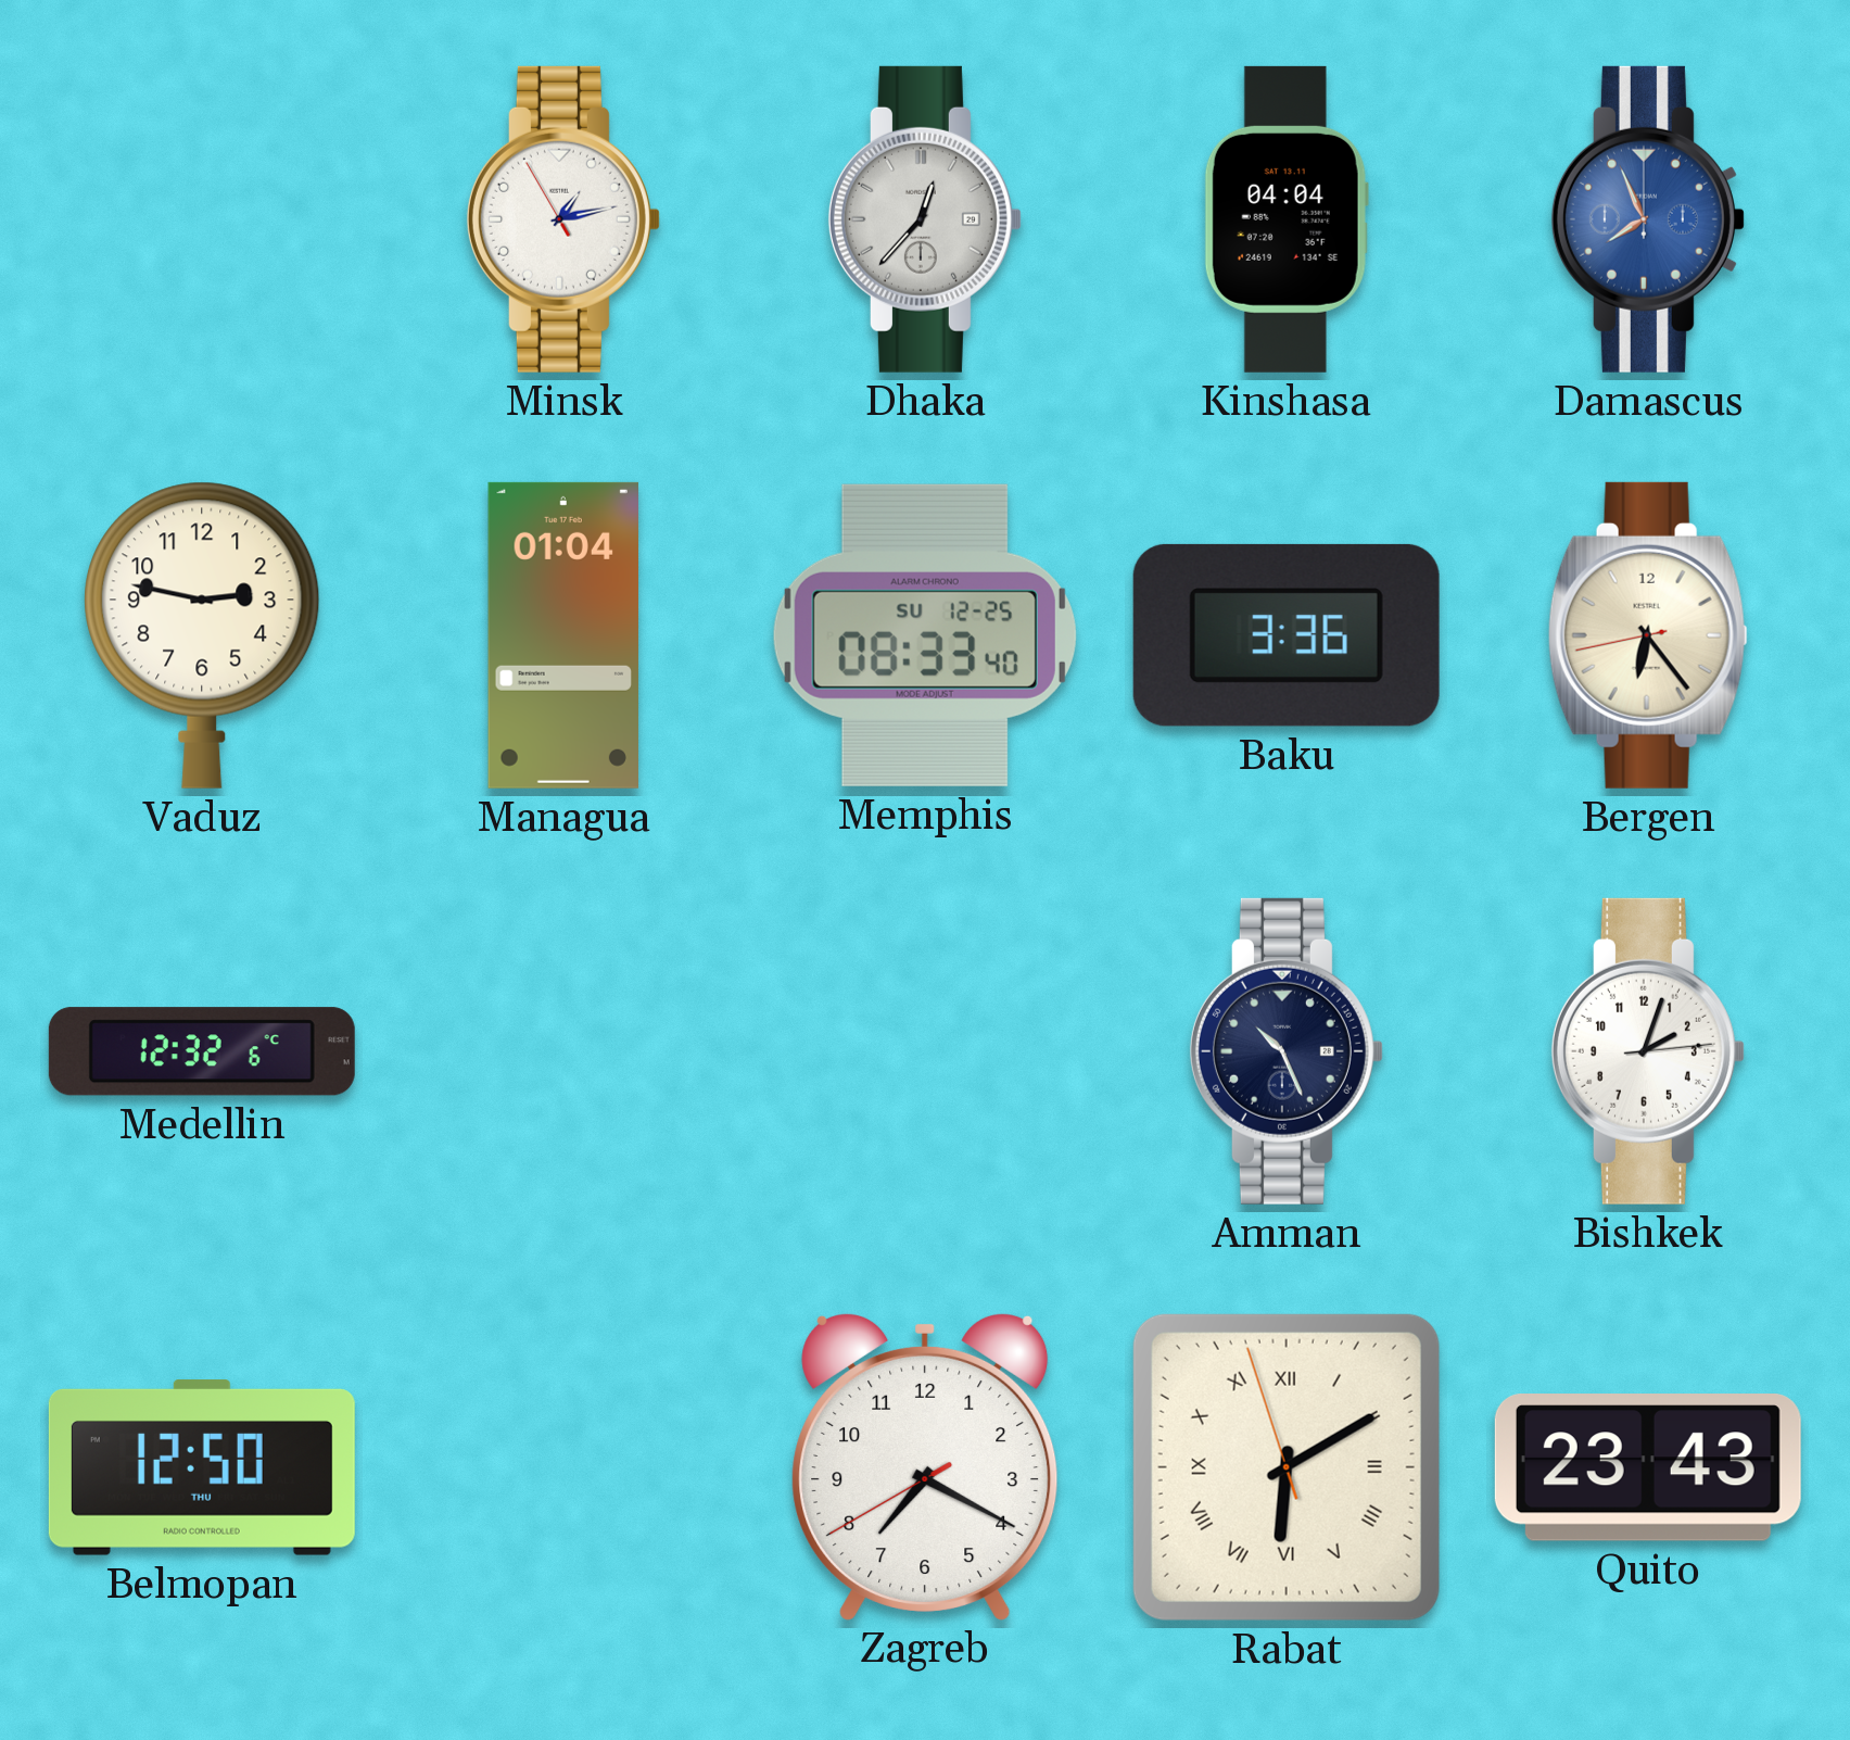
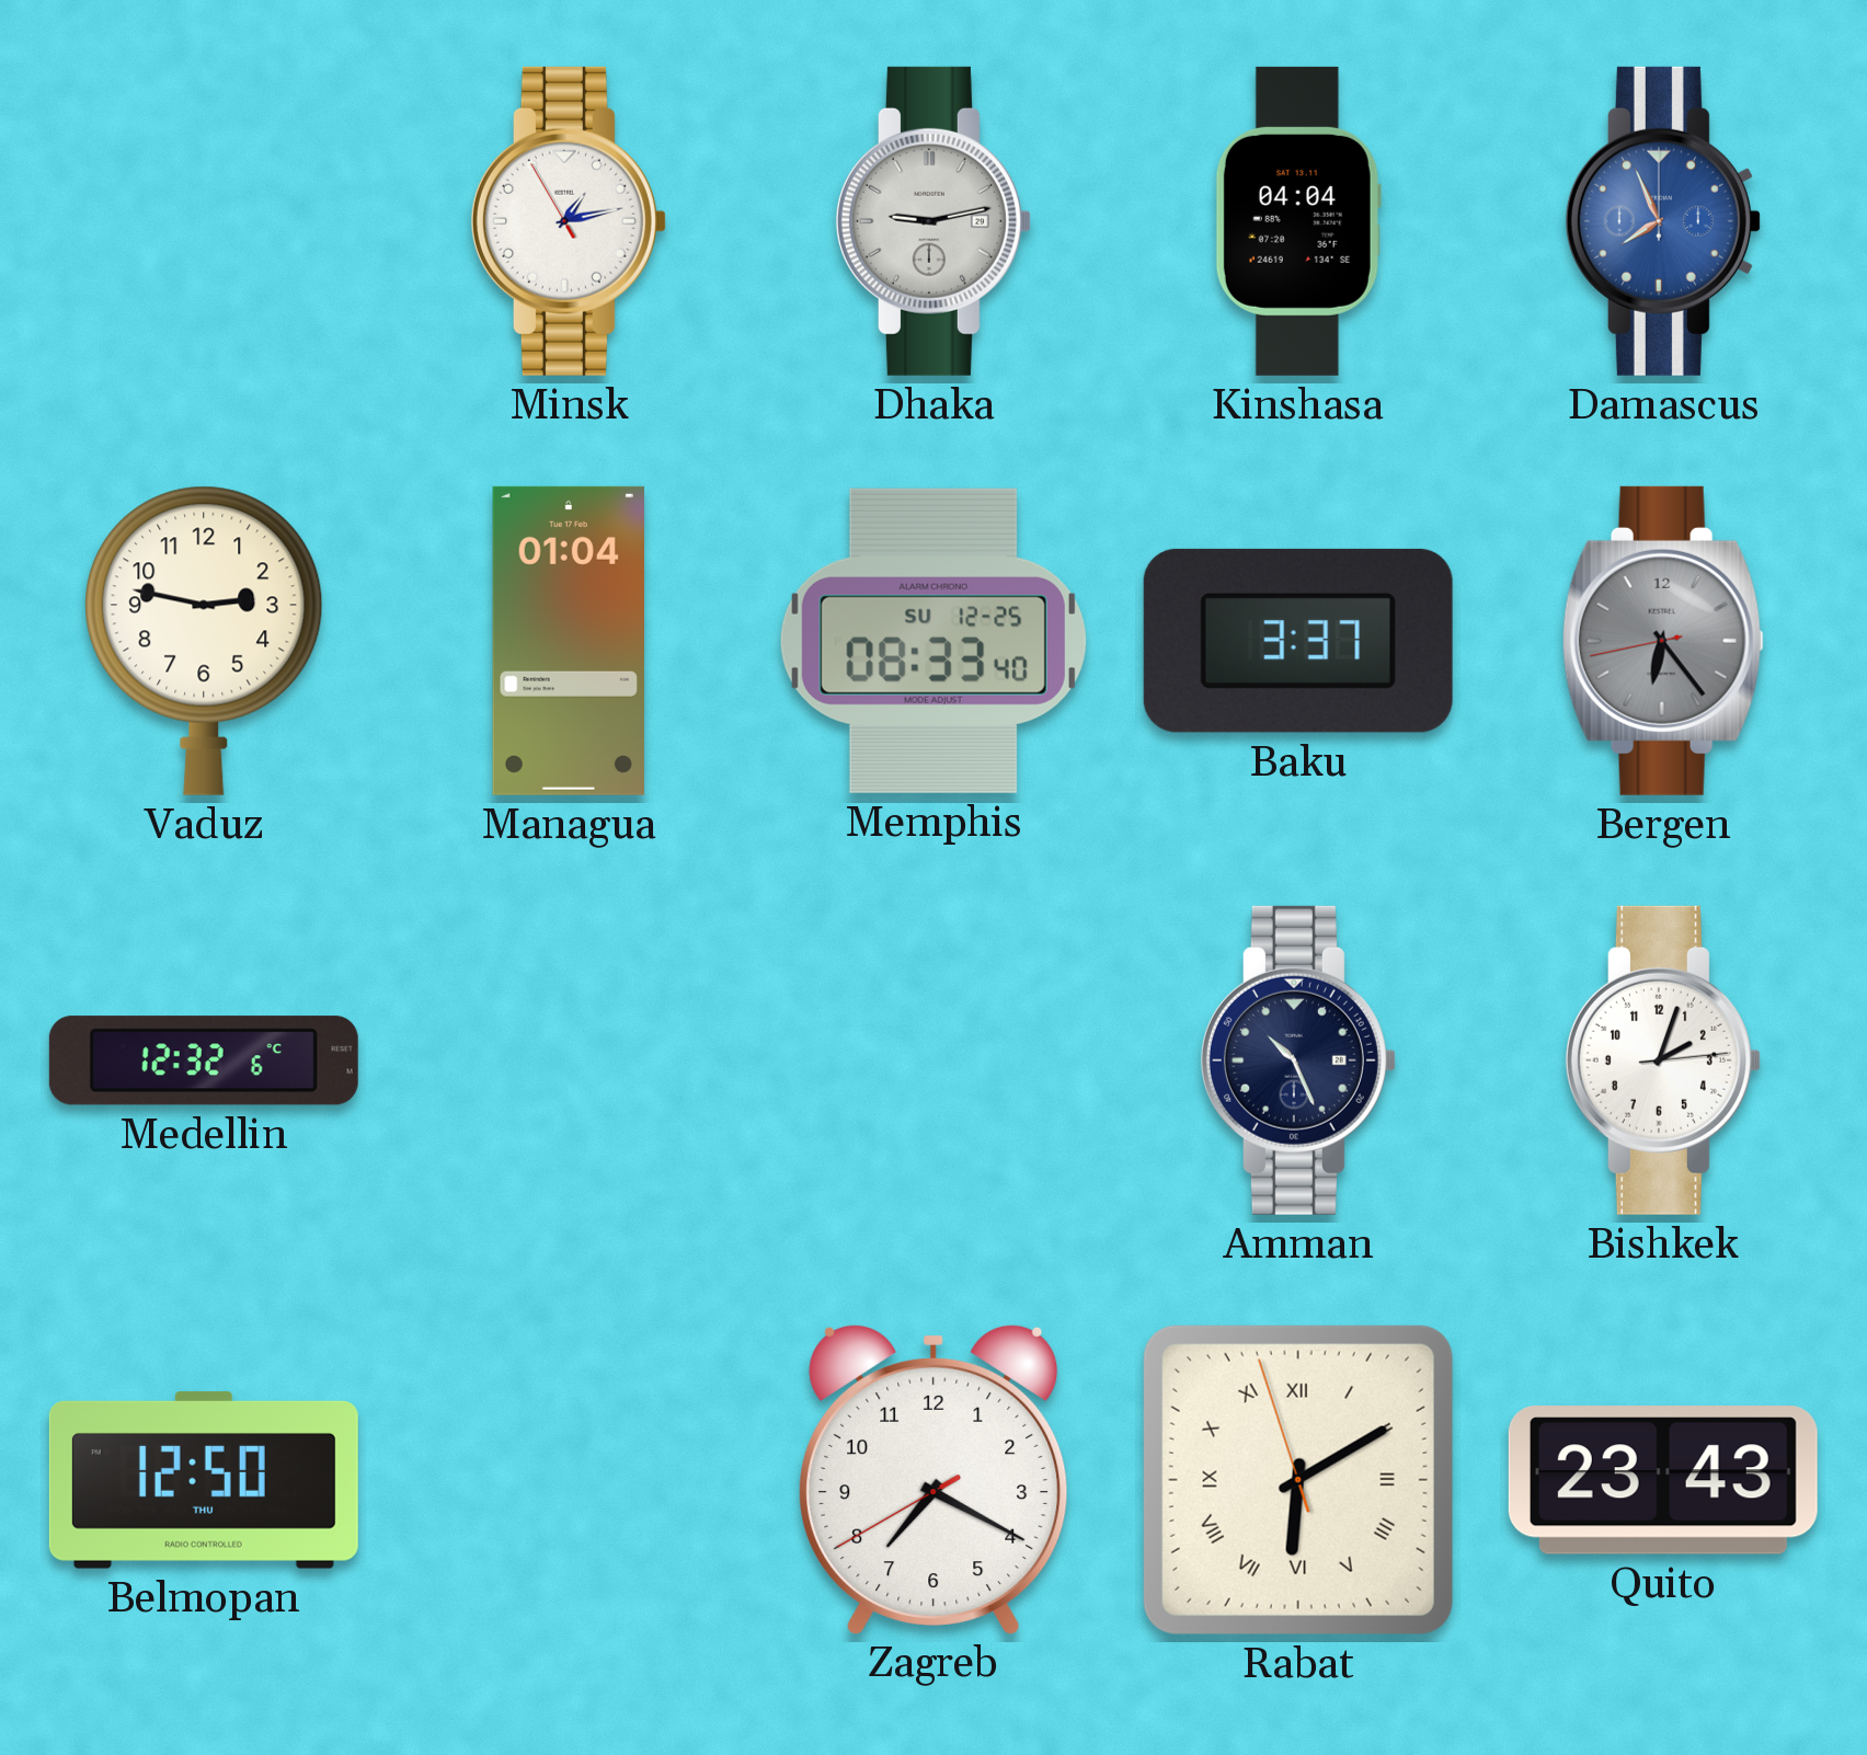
Dhaka: 12:37 -> 9:13 (934, 221)
Baku: 3:36 -> 3:37 (1298, 641)
Bergen dial: cream -> grey (1663, 641)
